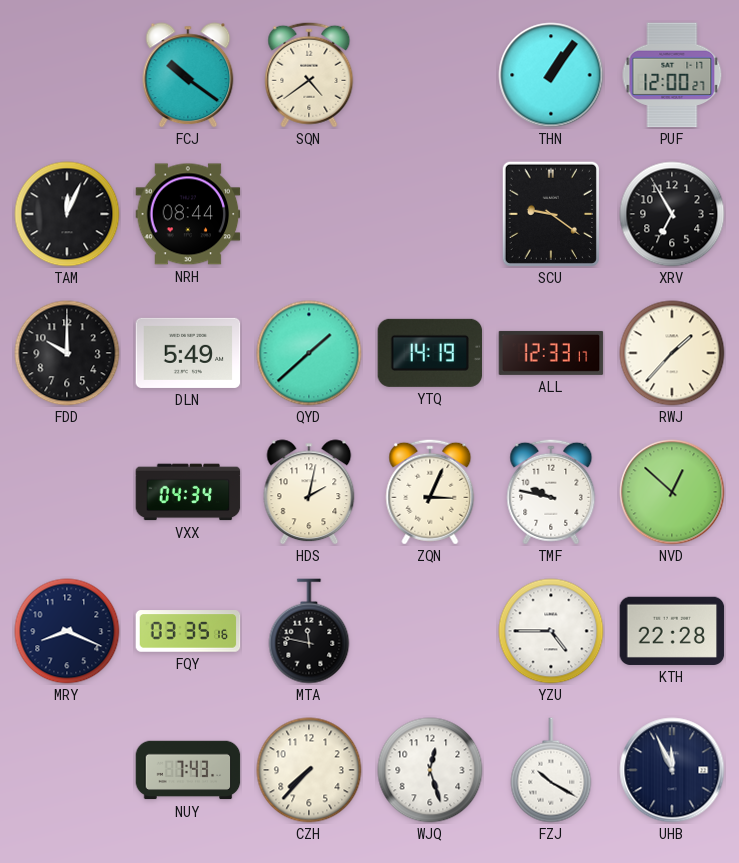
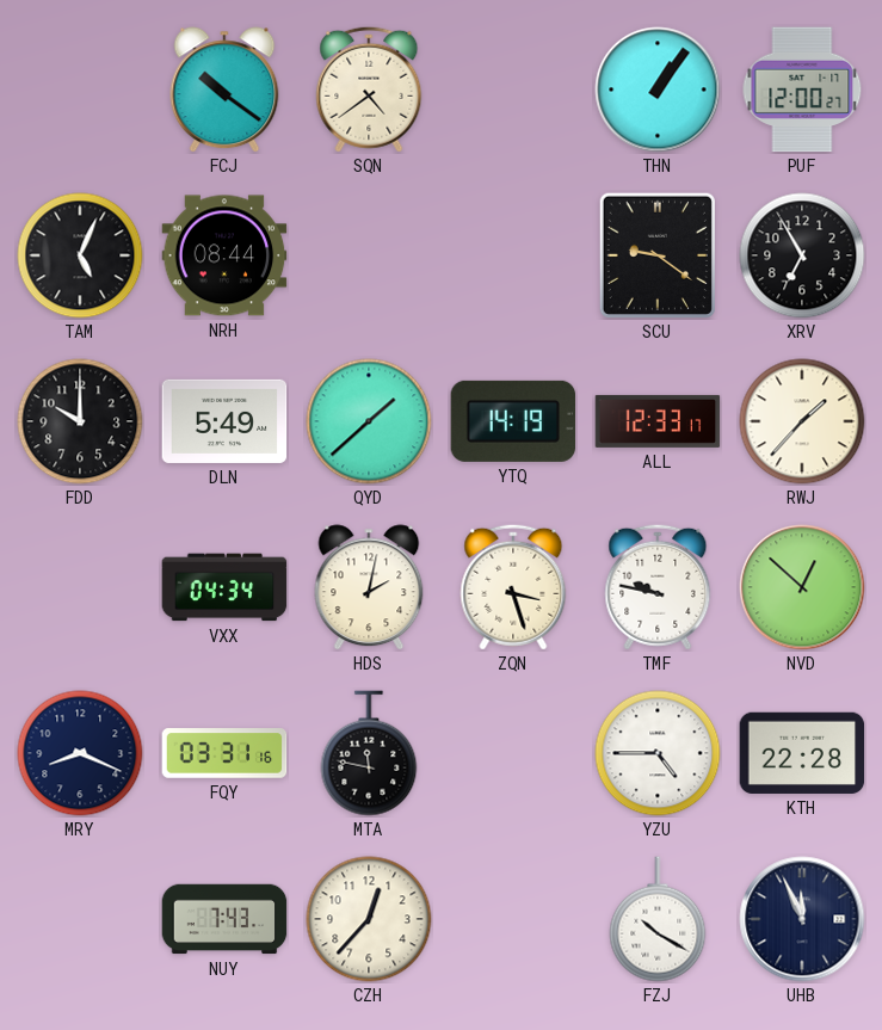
TAM: 12:04 -> 5:04 (80, 255)
ZQN: 3:04 -> 3:27 (513, 587)
FQY: 03:35 -> 03:31 (224, 753)
CZH: 7:37 -> 12:37 (369, 919)
WJQ: 12:27 -> none (430, 770)
